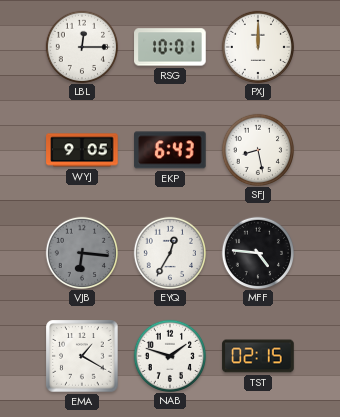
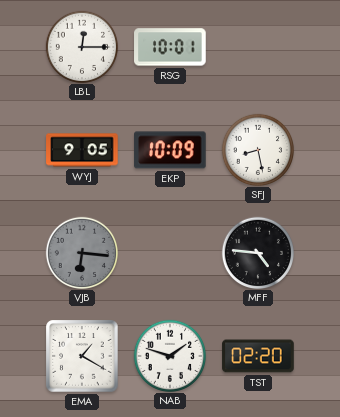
PXJ: 12:00 -> none (257, 46)
EKP: 6:43 -> 10:09 (170, 150)
EYQ: 12:35 -> none (169, 252)
TST: 02:15 -> 02:20 (258, 356)
